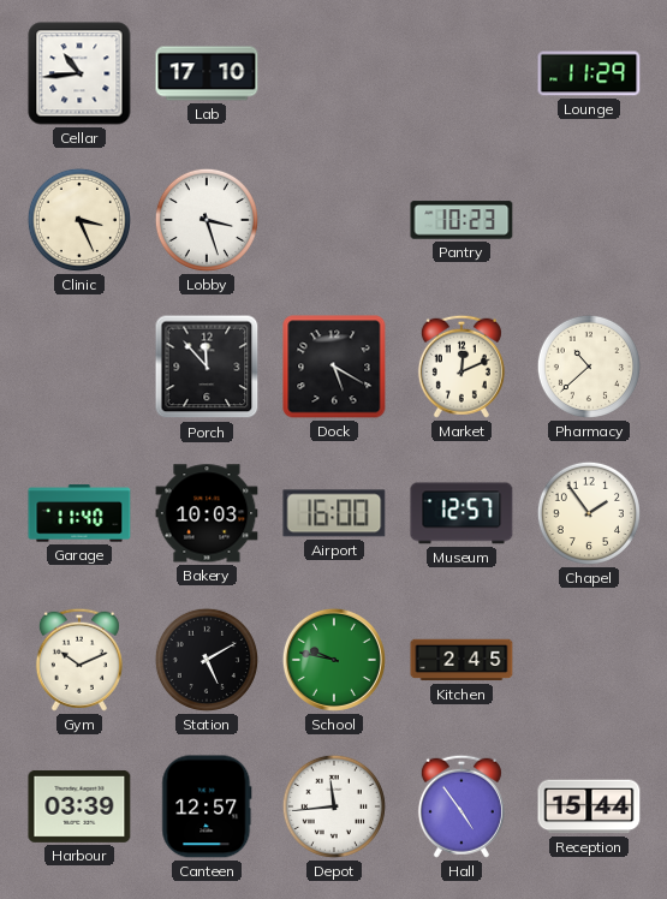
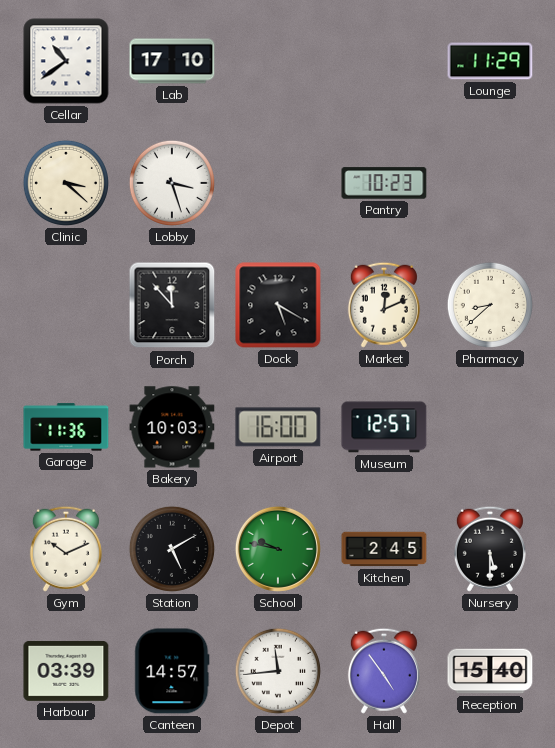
Cellar: 10:44 -> 10:39 (66, 61)
Clinic: 3:26 -> 3:22 (66, 183)
Pharmacy: 10:38 -> 8:38 (490, 305)
Garage: 11:40 -> 11:36 (66, 427)
Chapel: 1:54 -> none (589, 513)
Nursery: none -> 5:30 (490, 549)
Canteen: 12:57 -> 14:57 (172, 671)
Reception: 15:44 -> 15:40 (490, 671)
